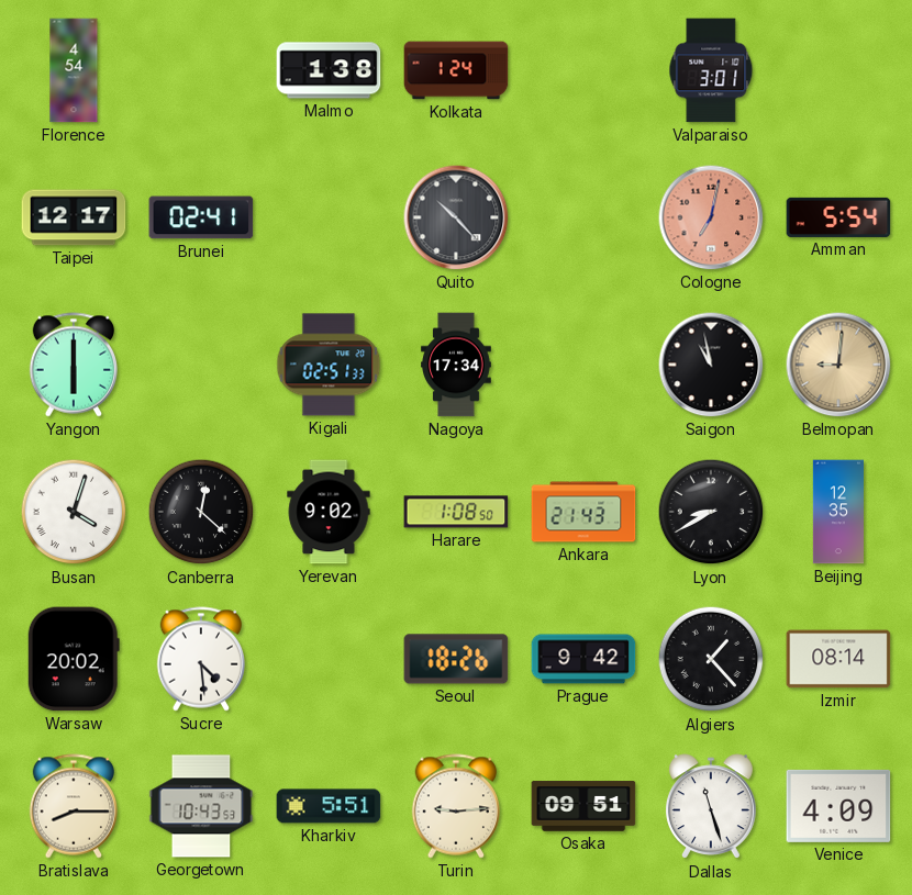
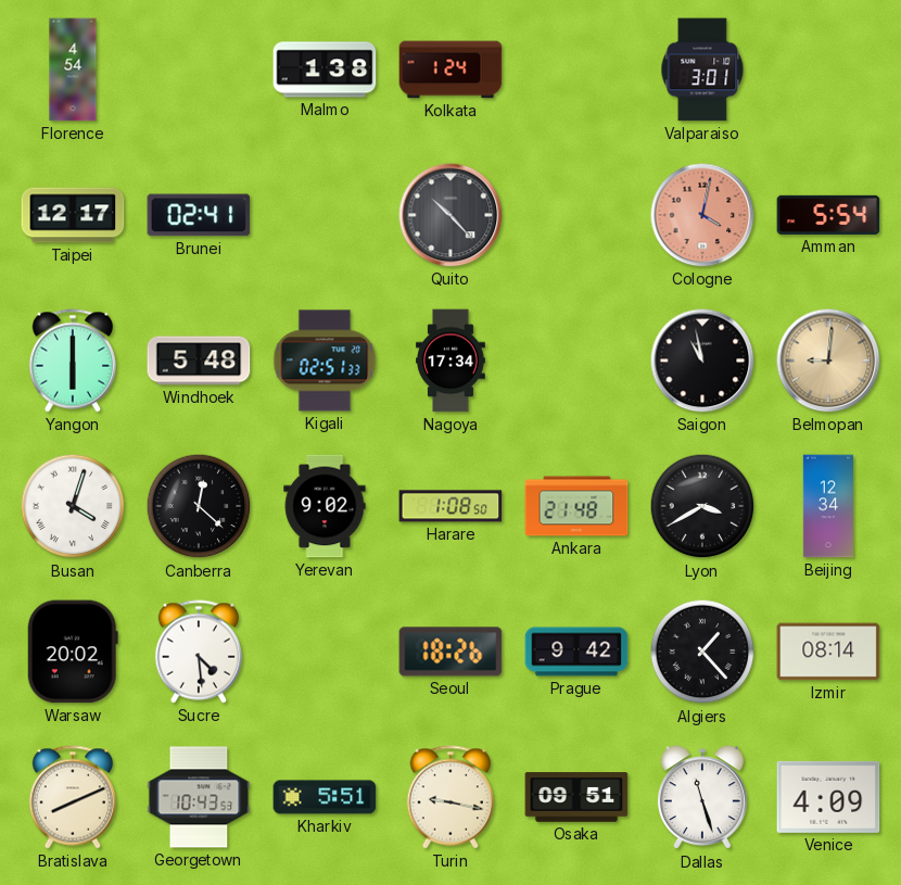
Cologne: 7:02 -> 4:02 (702, 215)
Windhoek: none -> 5:48 (199, 361)
Ankara: 21:43 -> 21:48 (576, 506)
Lyon: 8:40 -> 3:40 (702, 506)
Beijing: 12:35 -> 12:34 (827, 506)
Bratislava: 8:15 -> 8:11 (72, 797)
Turin: 9:14 -> 9:17 (449, 797)
